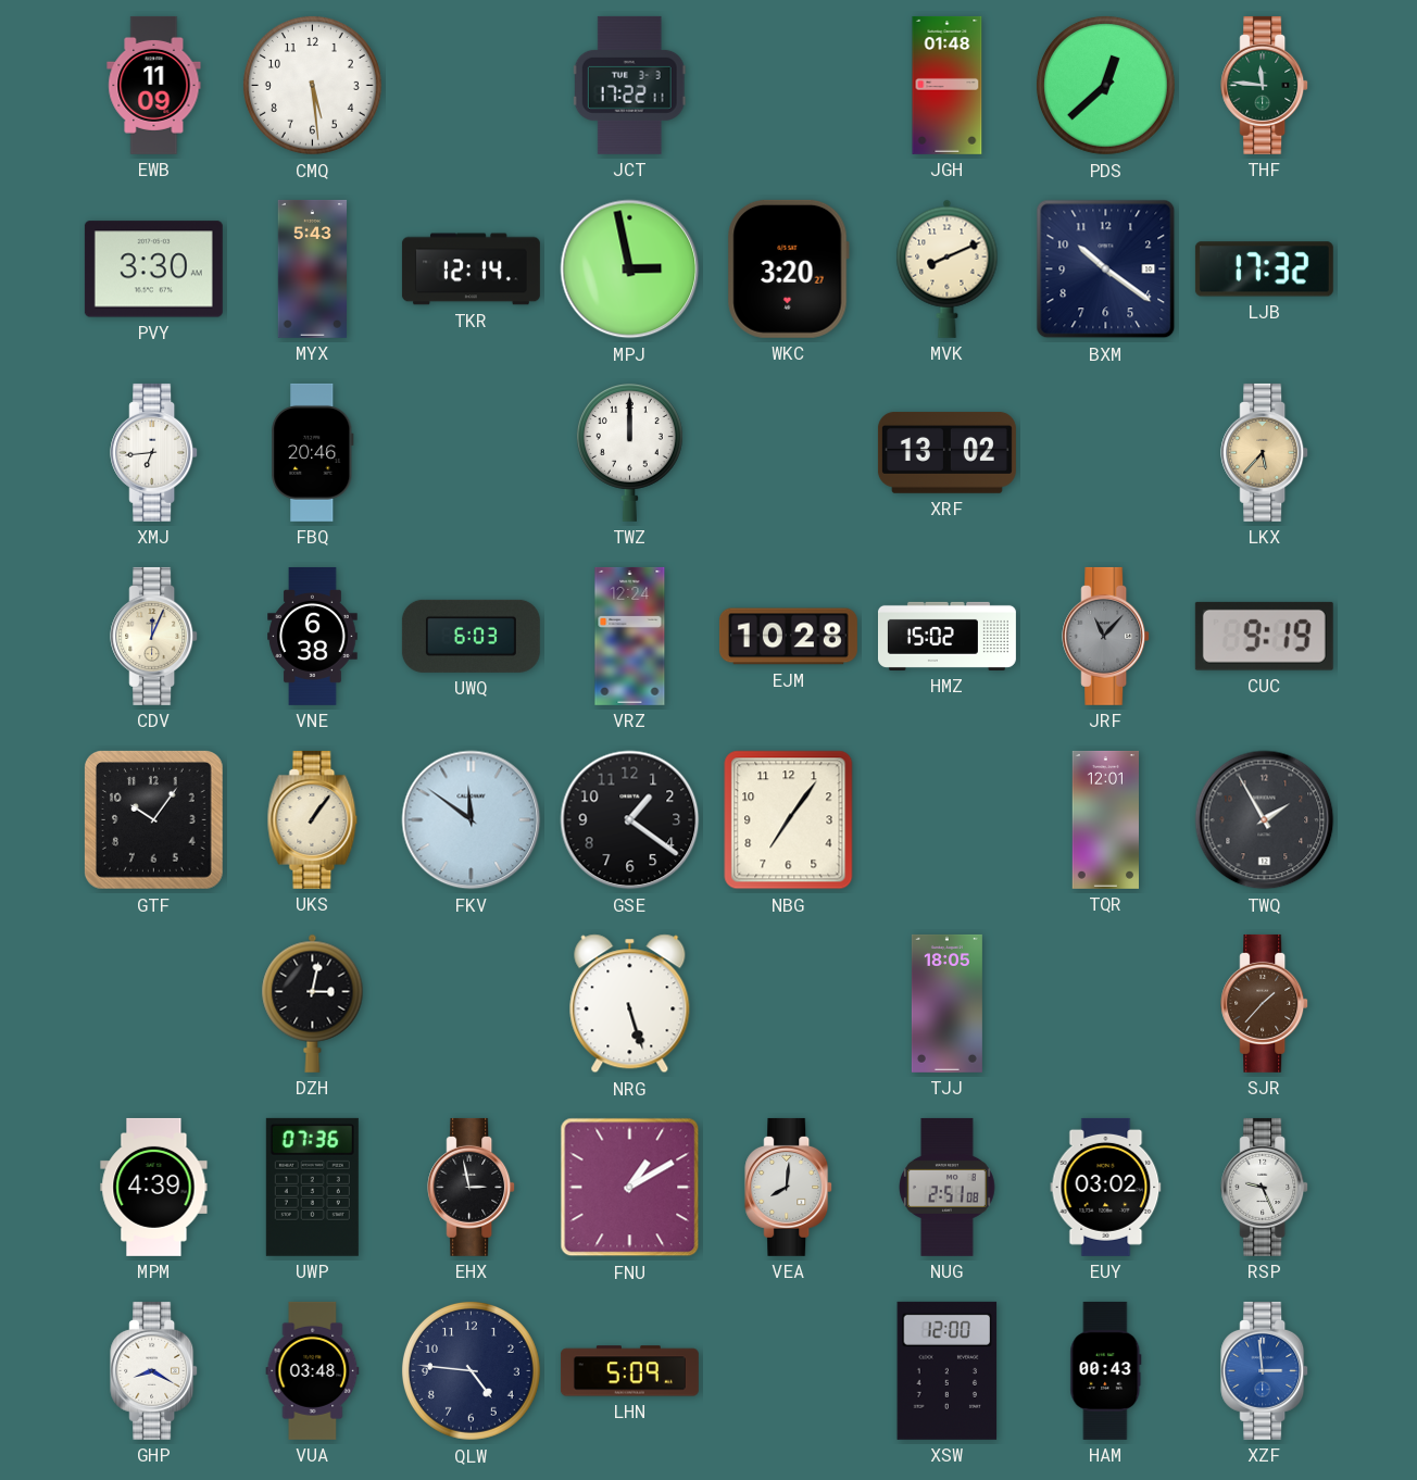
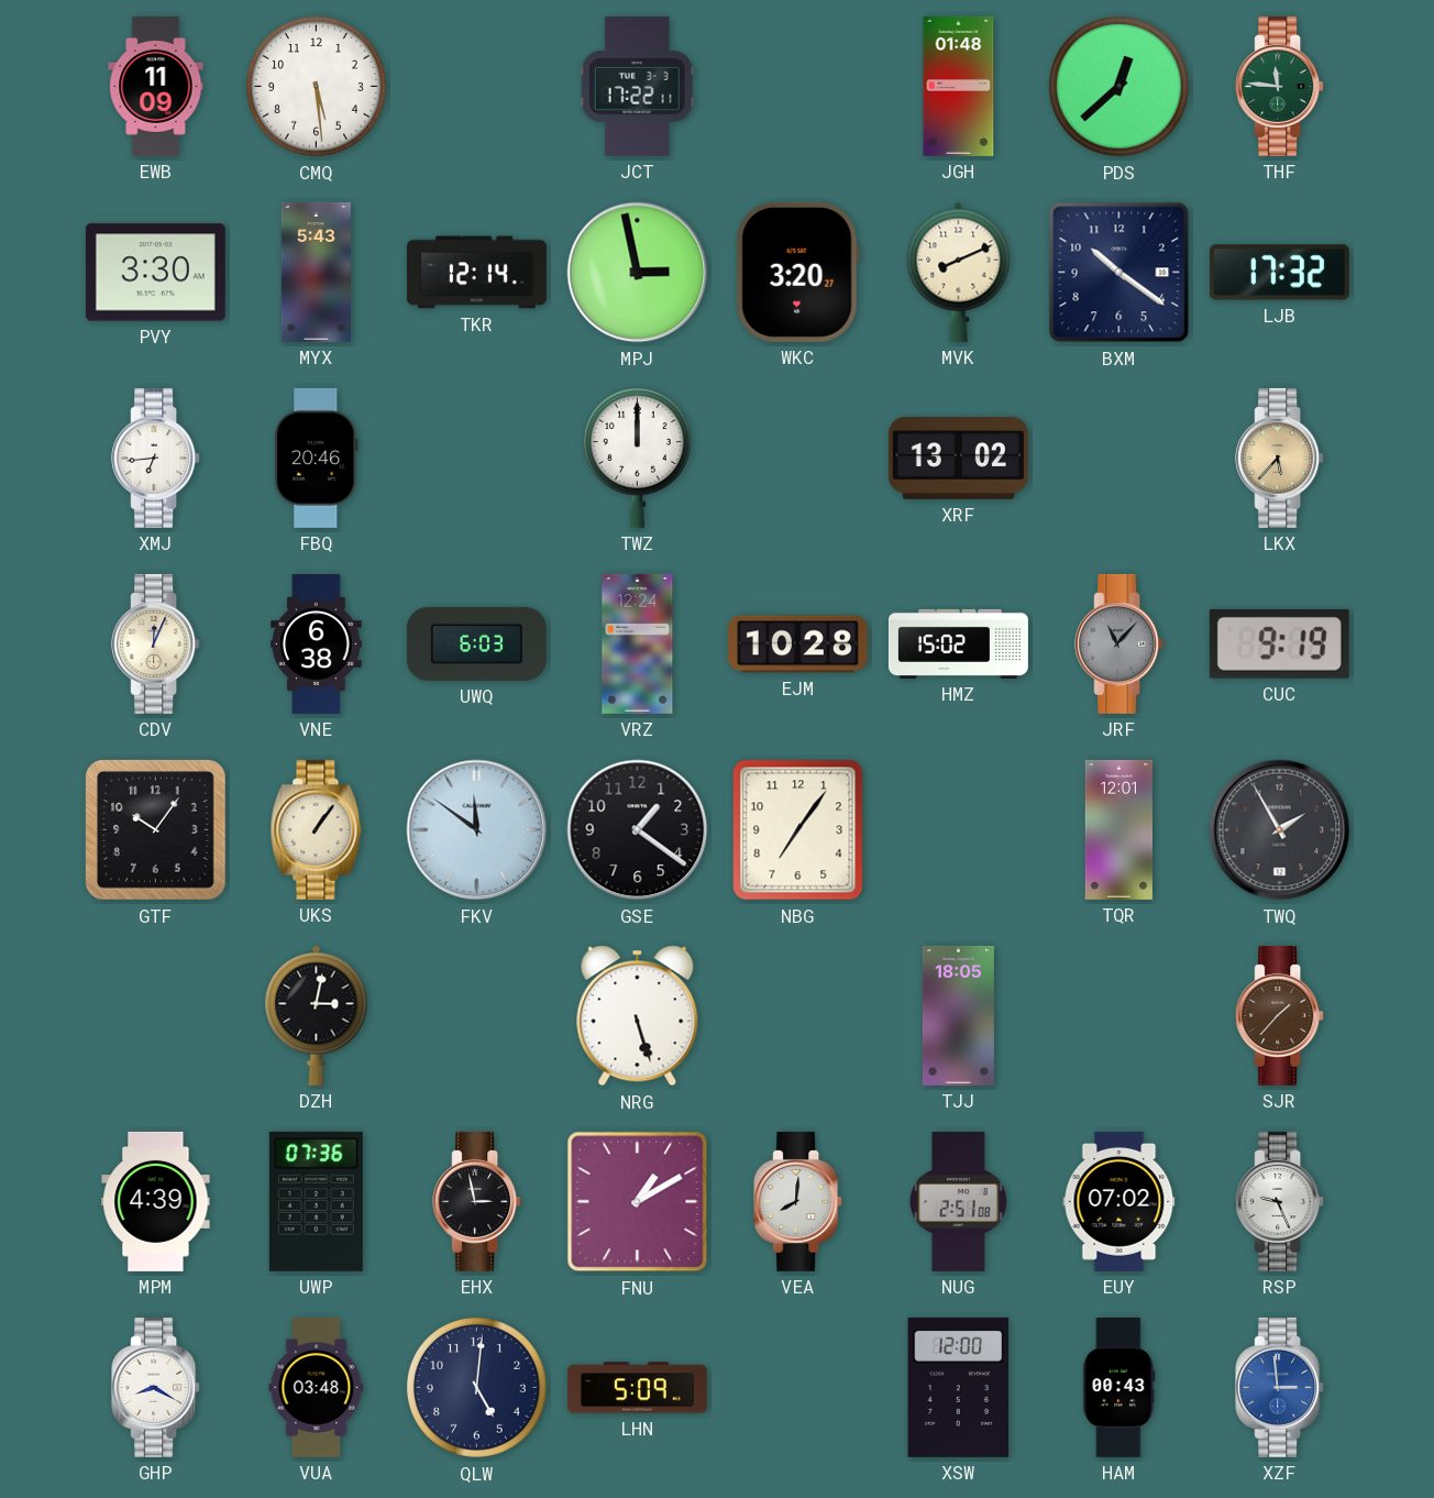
EUY: 03:02 -> 07:02 (1119, 1201)
QLW: 4:46 -> 5:01 (476, 1387)
